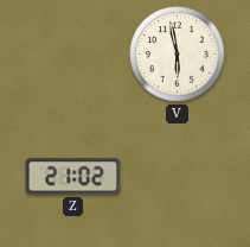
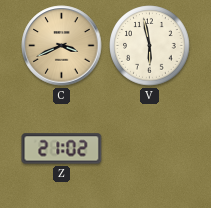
C: none -> 3:41 (62, 46)
